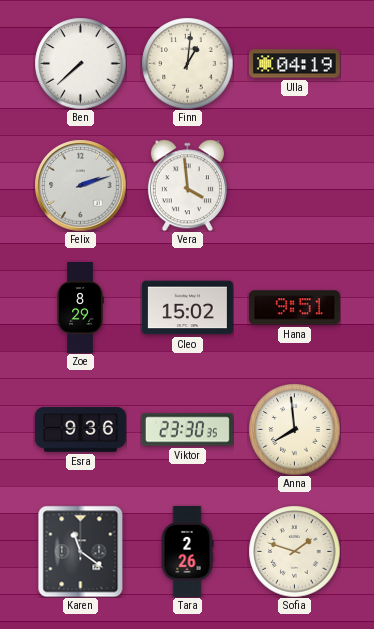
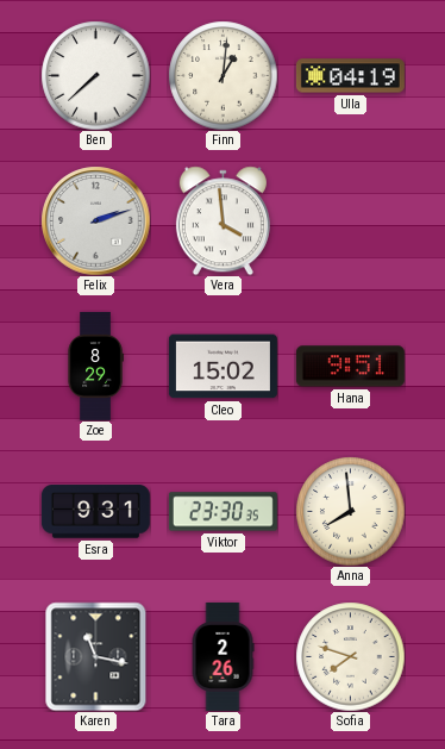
Esra: 9:36 -> 9:31 (95, 512)
Karen: 11:21 -> 11:17 (96, 656)
Sofia: 1:48 -> 7:48 (350, 656)
